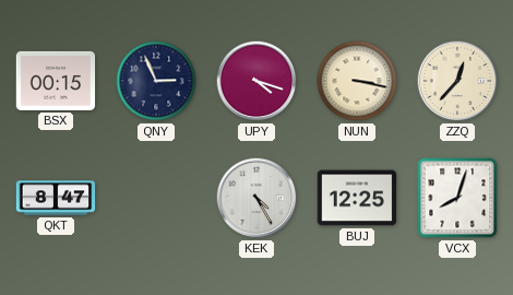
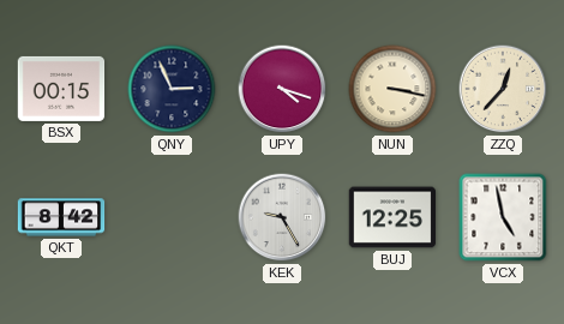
QKT: 8:47 -> 8:42 (61, 217)
KEK: 4:25 -> 9:25 (282, 217)
VCX: 8:03 -> 4:58 (503, 217)
